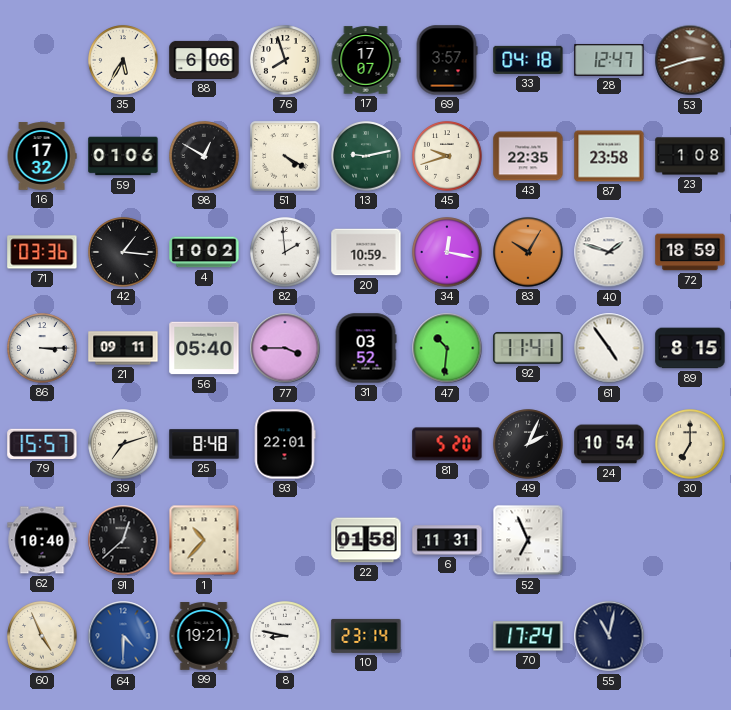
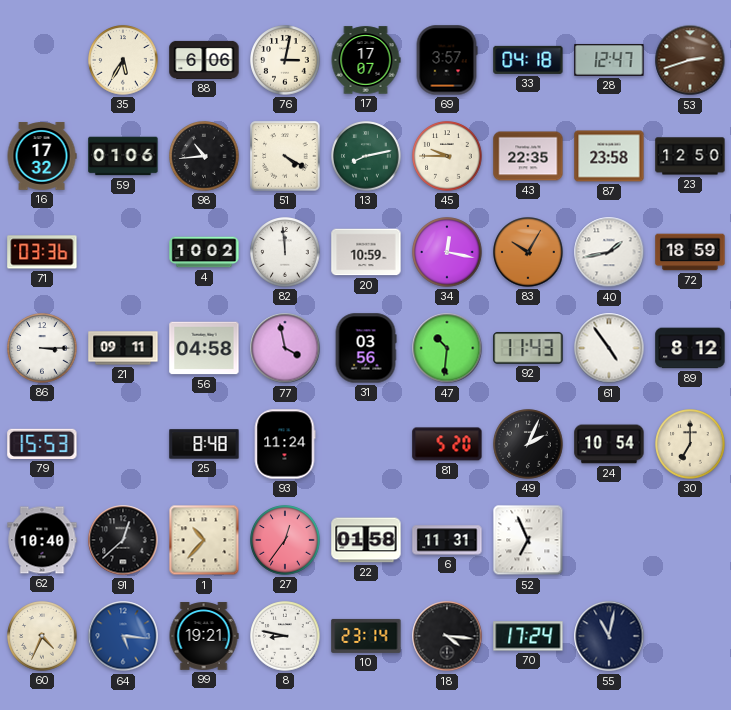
76: 7:57 -> 3:02 (285, 60)
98: 12:50 -> 10:44 (204, 156)
13: 9:13 -> 8:13 (366, 156)
45: 9:42 -> 9:45 (447, 156)
23: 1:08 -> 12:50 (690, 156)
42: 1:16 -> none (123, 252)
82: 1:59 -> 11:59 (285, 252)
40: 1:48 -> 1:43 (609, 252)
56: 05:40 -> 04:58 (204, 348)
77: 3:45 -> 3:58 (285, 348)
31: 03:52 -> 03:56 (366, 348)
92: 11:41 -> 11:43 (528, 348)
89: 8:15 -> 8:12 (690, 348)
79: 15:57 -> 15:53 (42, 444)
39: 7:12 -> none (123, 444)
93: 22:01 -> 11:24 (285, 444)
27: none -> 12:36 (285, 540)
60: 4:56 -> 4:34 (42, 636)
64: 4:30 -> 5:16 (123, 636)
18: none -> 4:16 (447, 636)
